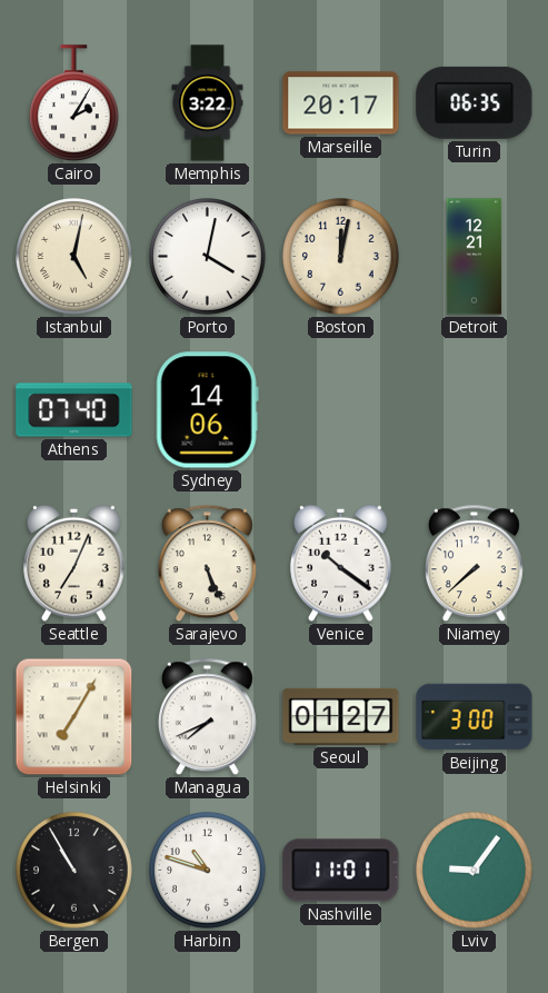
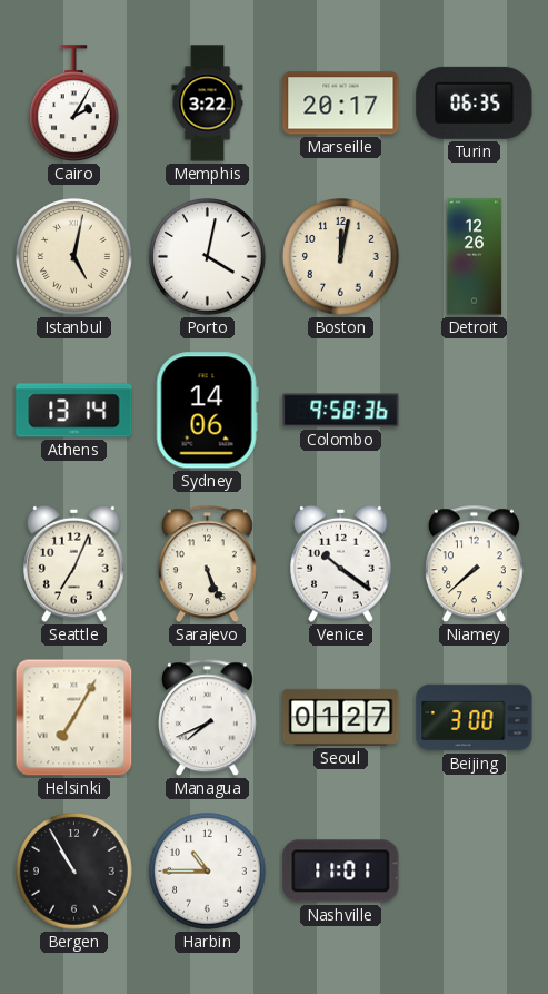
Detroit: 12:21 -> 12:26 (475, 257)
Athens: 07:40 -> 13:14 (74, 411)
Colombo: none -> 9:58 (341, 411)
Harbin: 10:48 -> 10:45 (208, 872)
Lviv: 9:06 -> none (475, 871)
